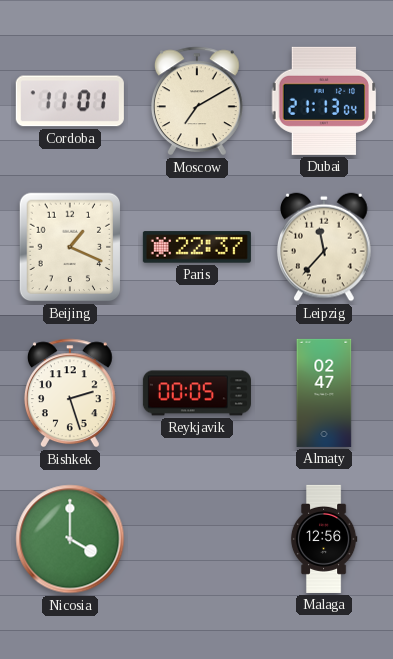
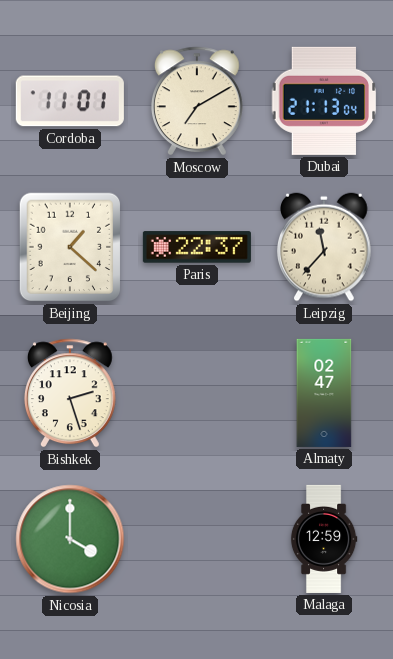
Beijing: 1:19 -> 1:22 (70, 247)
Reykjavik: 00:05 -> none (197, 393)
Malaga: 12:56 -> 12:59 (324, 539)
